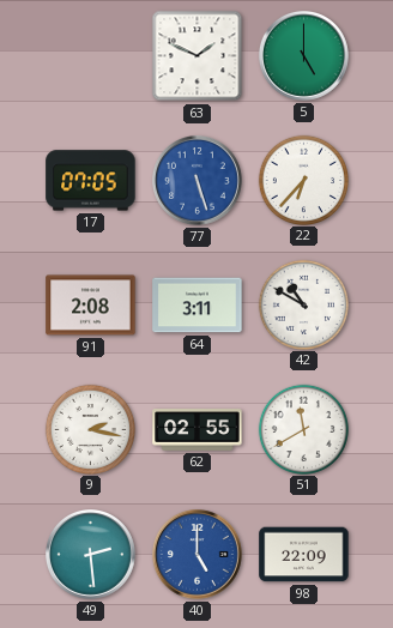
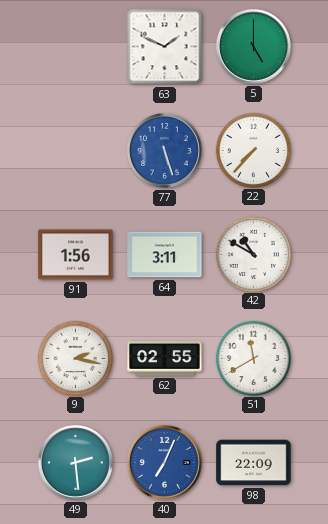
17: 07:05 -> none (91, 181)
22: 6:37 -> 7:37 (253, 150)
91: 2:08 -> 1:56 (76, 255)
40: 5:00 -> 7:04 (165, 463)
